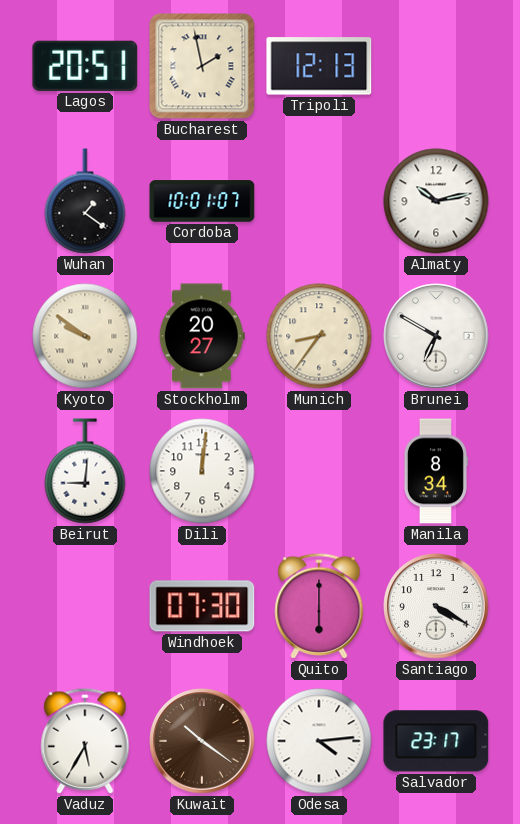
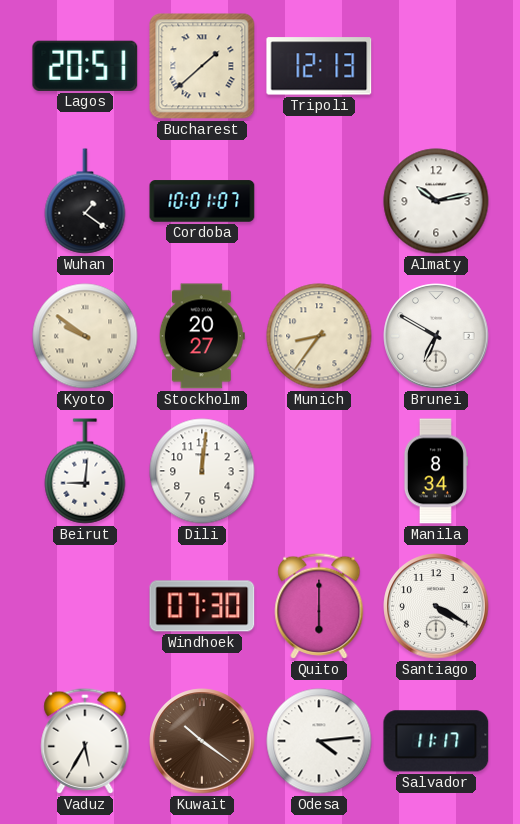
Bucharest: 1:58 -> 1:38 (202, 66)
Salvador: 23:17 -> 11:17 (436, 741)
